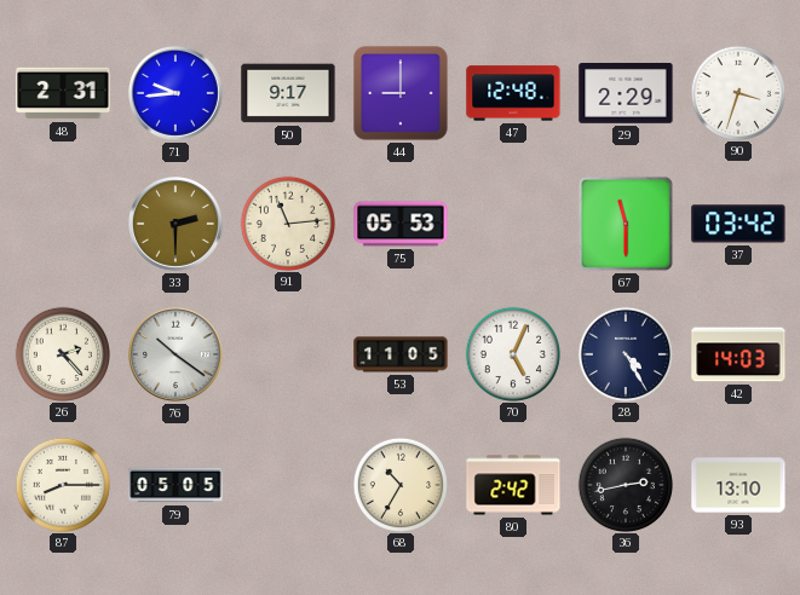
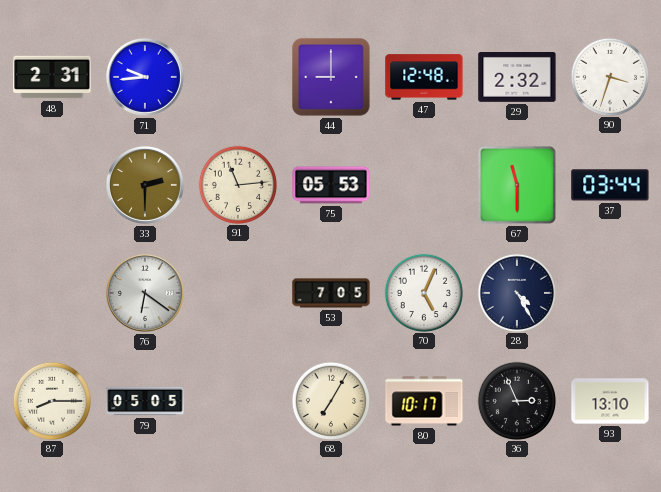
50: 9:17 -> none (288, 93)
29: 2:29 -> 2:32 (517, 78)
37: 03:42 -> 03:44 (610, 185)
26: 2:23 -> none (62, 353)
76: 10:21 -> 6:21 (145, 293)
53: 11:05 -> 7:05 (331, 293)
42: 14:03 -> none (738, 354)
68: 10:35 -> 7:05 (330, 400)
80: 2:42 -> 10:17 (424, 401)
36: 2:43 -> 2:56 (516, 400)
